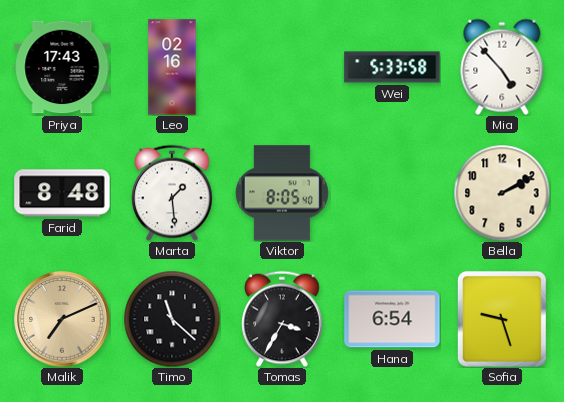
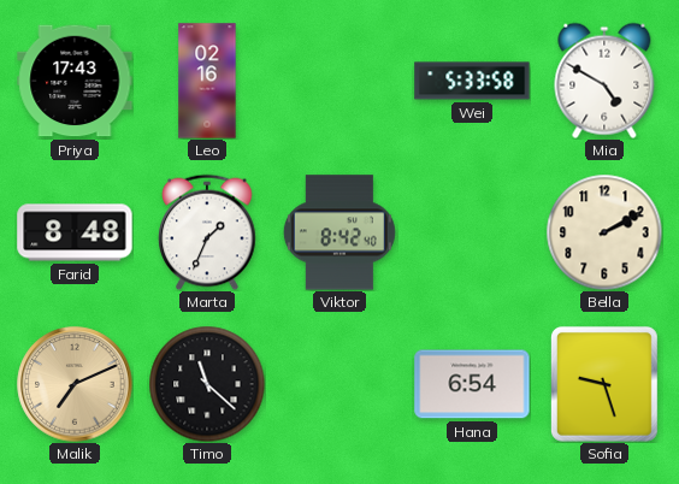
Mia: 4:53 -> 4:50 (604, 81)
Marta: 1:29 -> 1:34 (207, 232)
Viktor: 8:05 -> 8:42 (339, 232)
Tomas: 3:35 -> none (282, 319)
